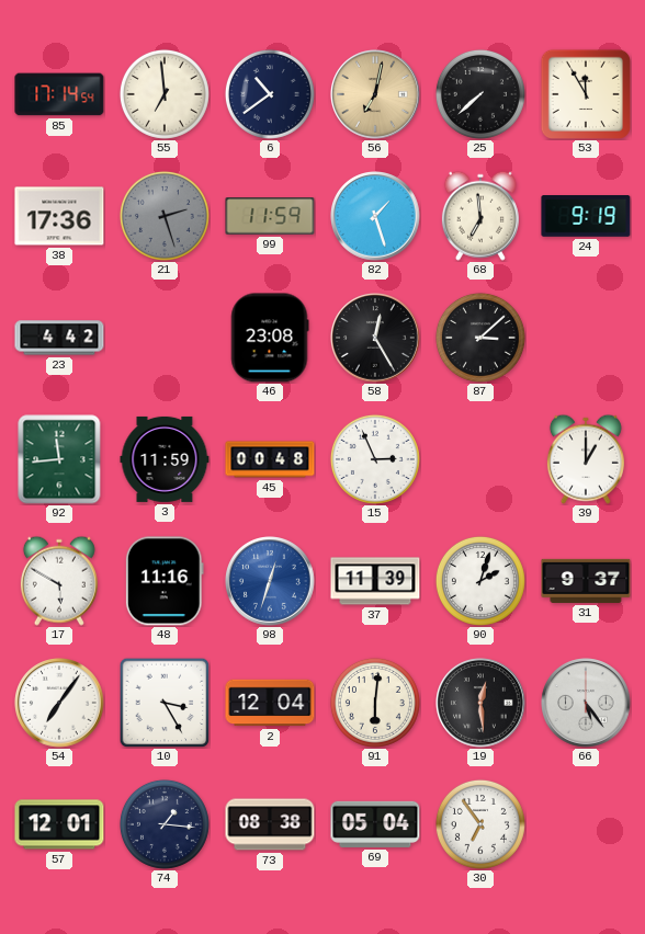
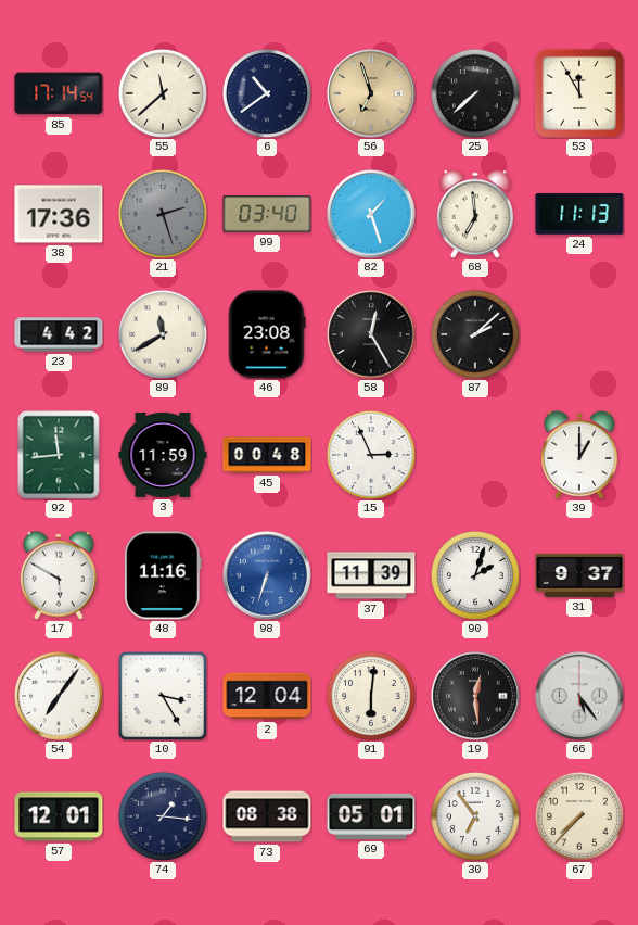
55: 6:59 -> 11:38 (163, 93)
56: 7:02 -> 6:57 (371, 93)
99: 11:59 -> 03:40 (267, 214)
24: 9:19 -> 11:13 (579, 215)
89: none -> 11:40 (163, 334)
87: 3:08 -> 2:08 (475, 334)
98: 12:33 -> 6:33 (267, 575)
69: 05:04 -> 05:01 (371, 816)
67: none -> 7:37 (579, 816)
